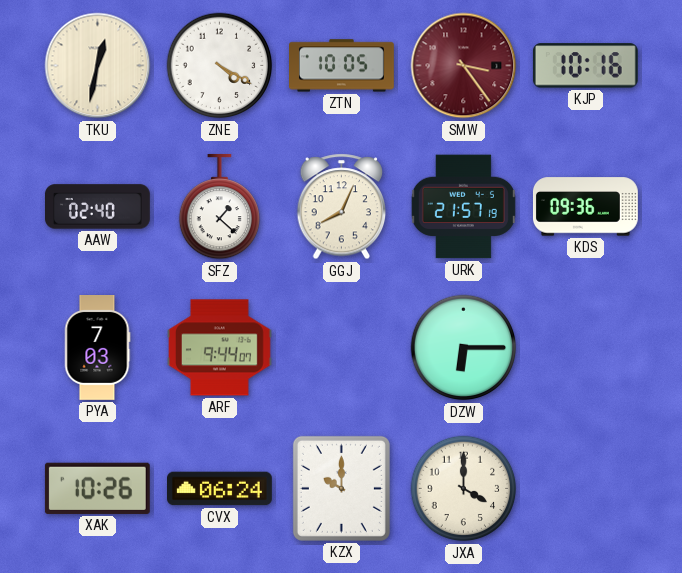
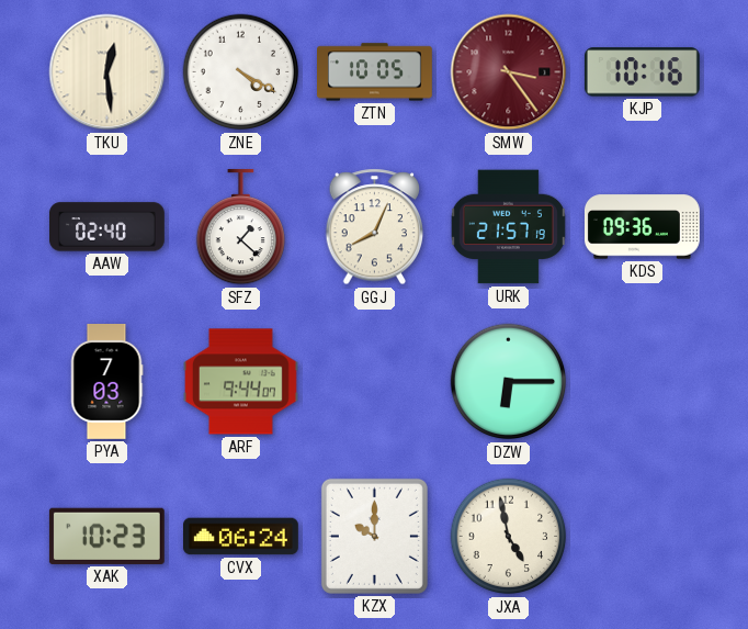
TKU: 12:32 -> 12:29 (107, 72)
XAK: 10:26 -> 10:23 (106, 536)
JXA: 4:00 -> 4:58 (509, 537)
